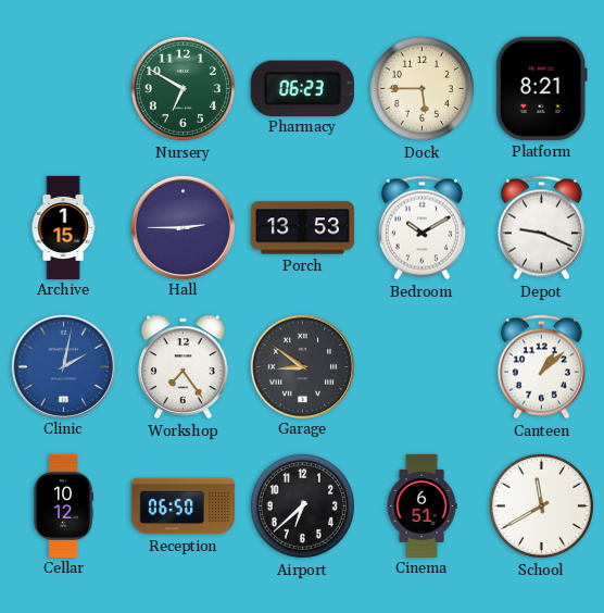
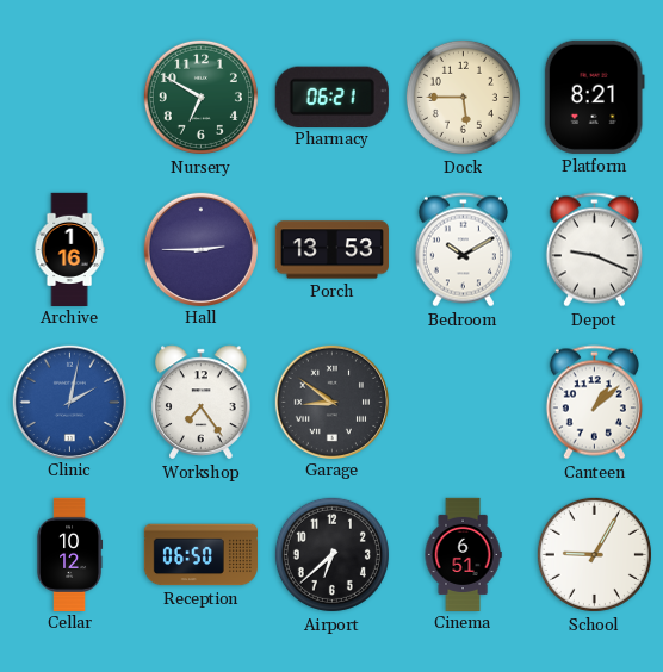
Pharmacy: 06:23 -> 06:21 (331, 97)
Archive: 1:15 -> 1:16 (69, 249)
School: 11:40 -> 9:05 (594, 554)
